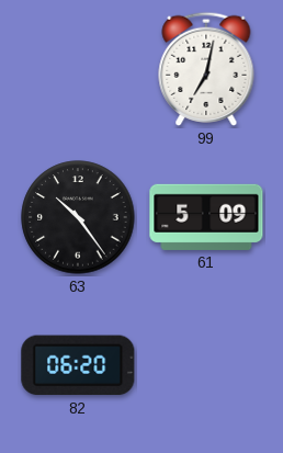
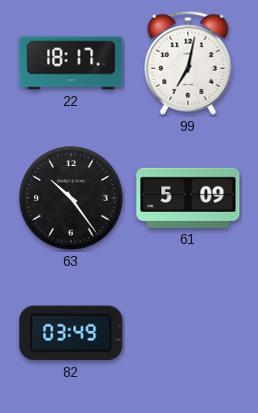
22: none -> 18:17 (71, 63)
82: 06:20 -> 03:49 (71, 333)
